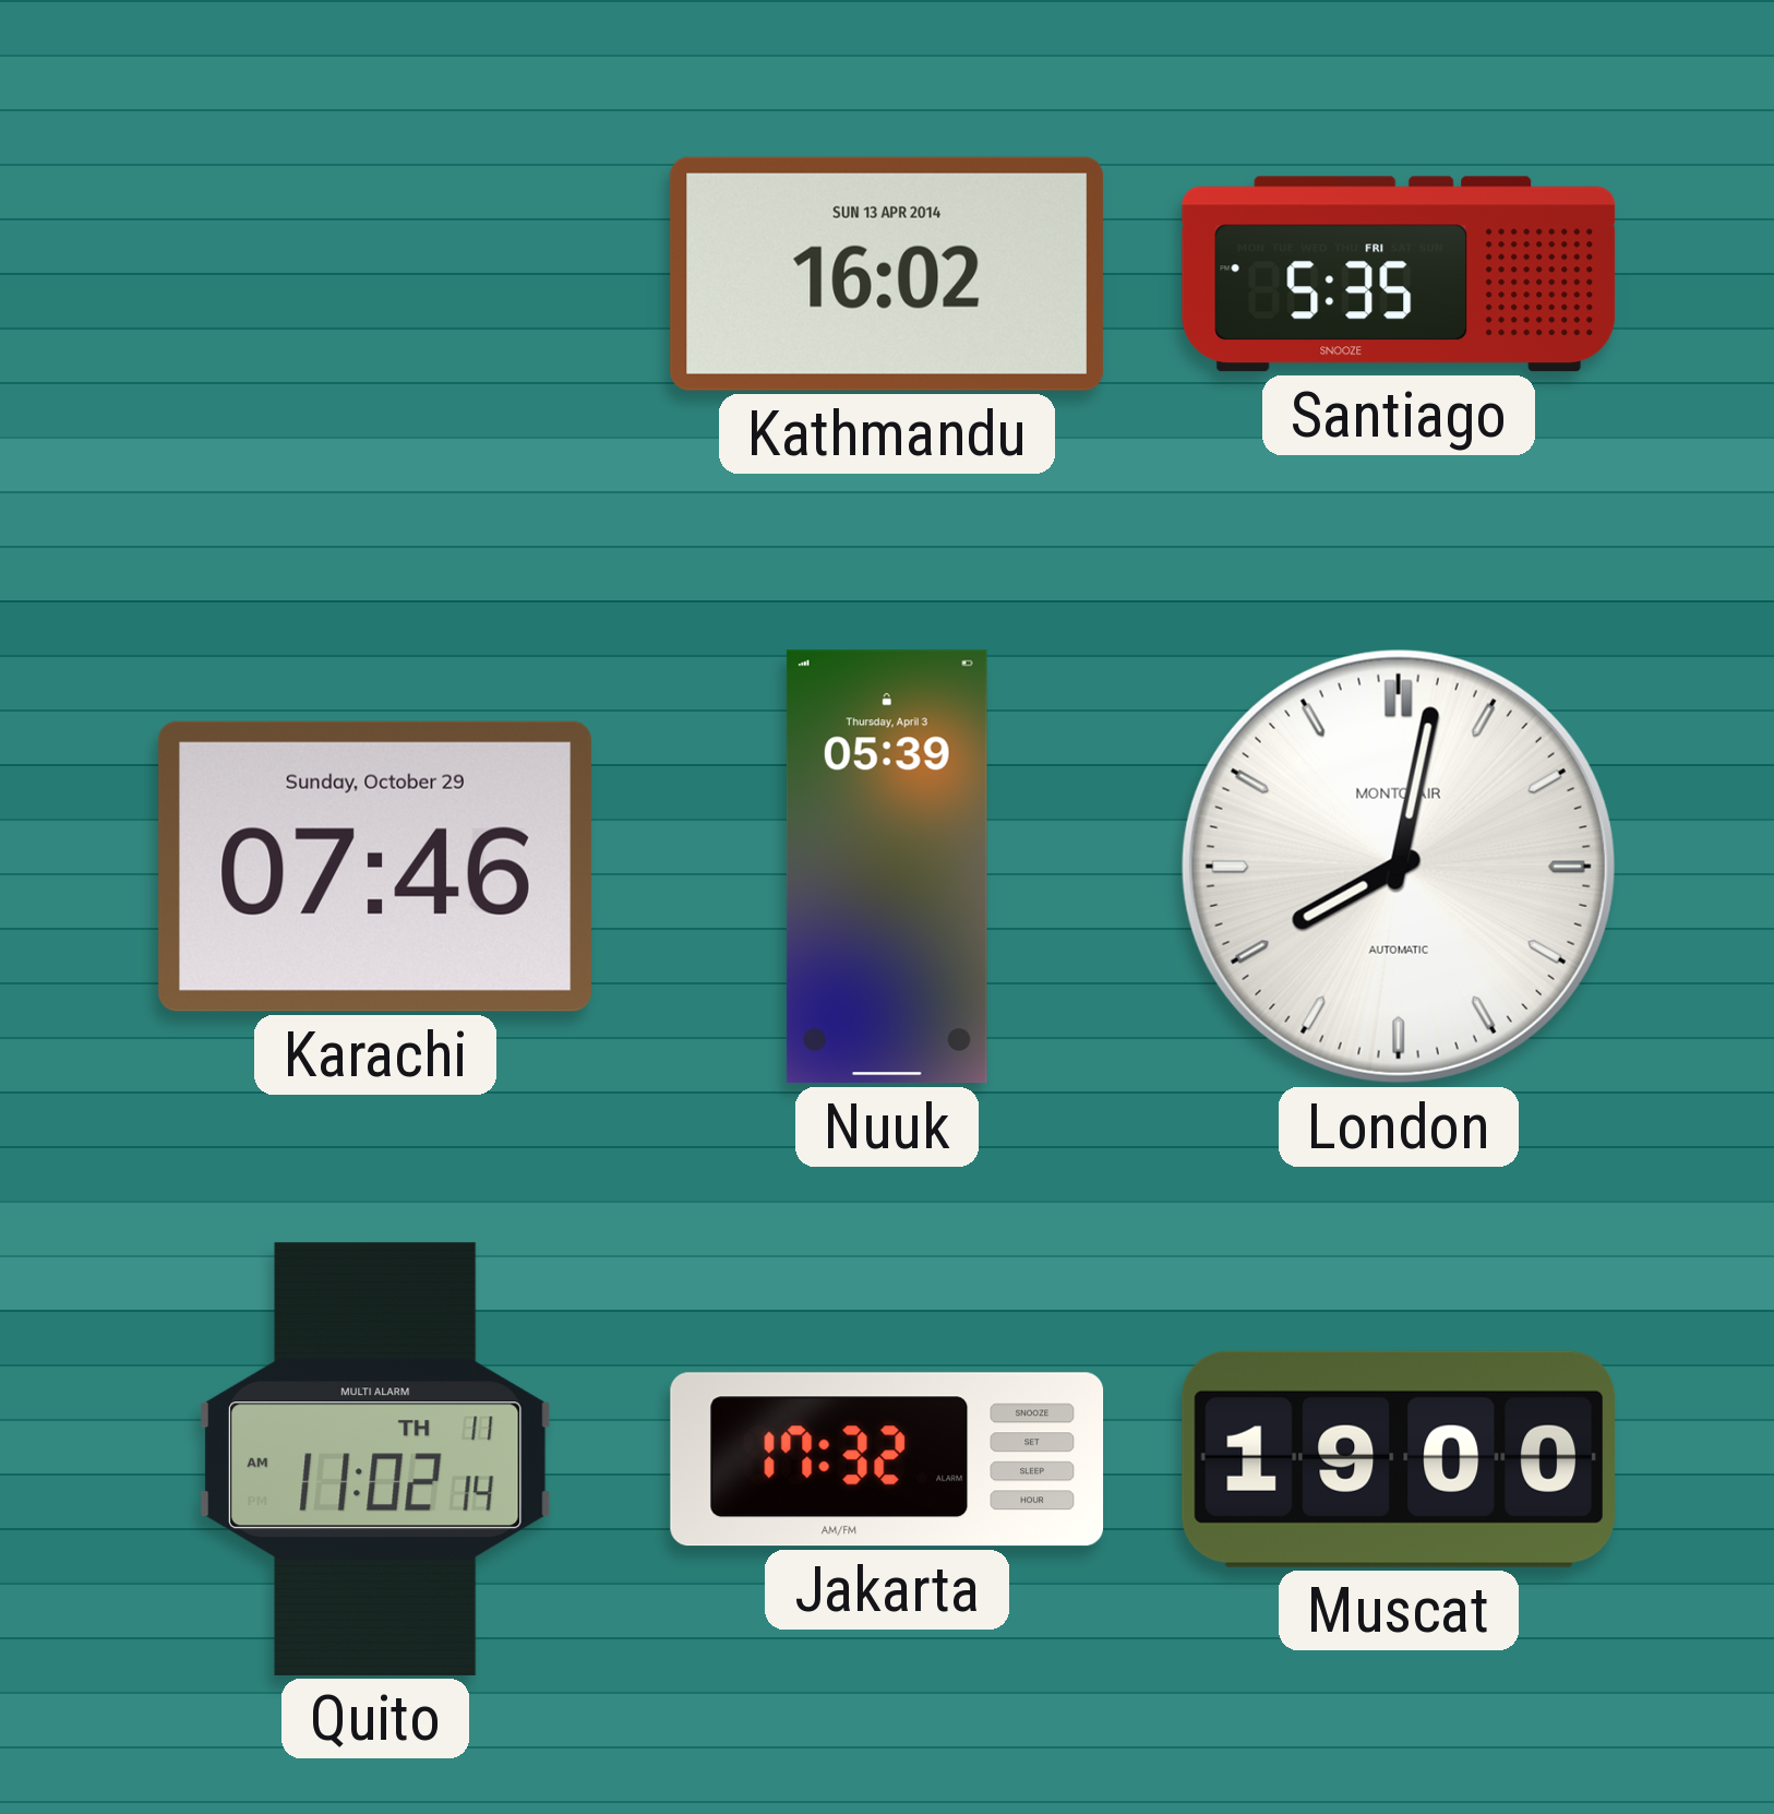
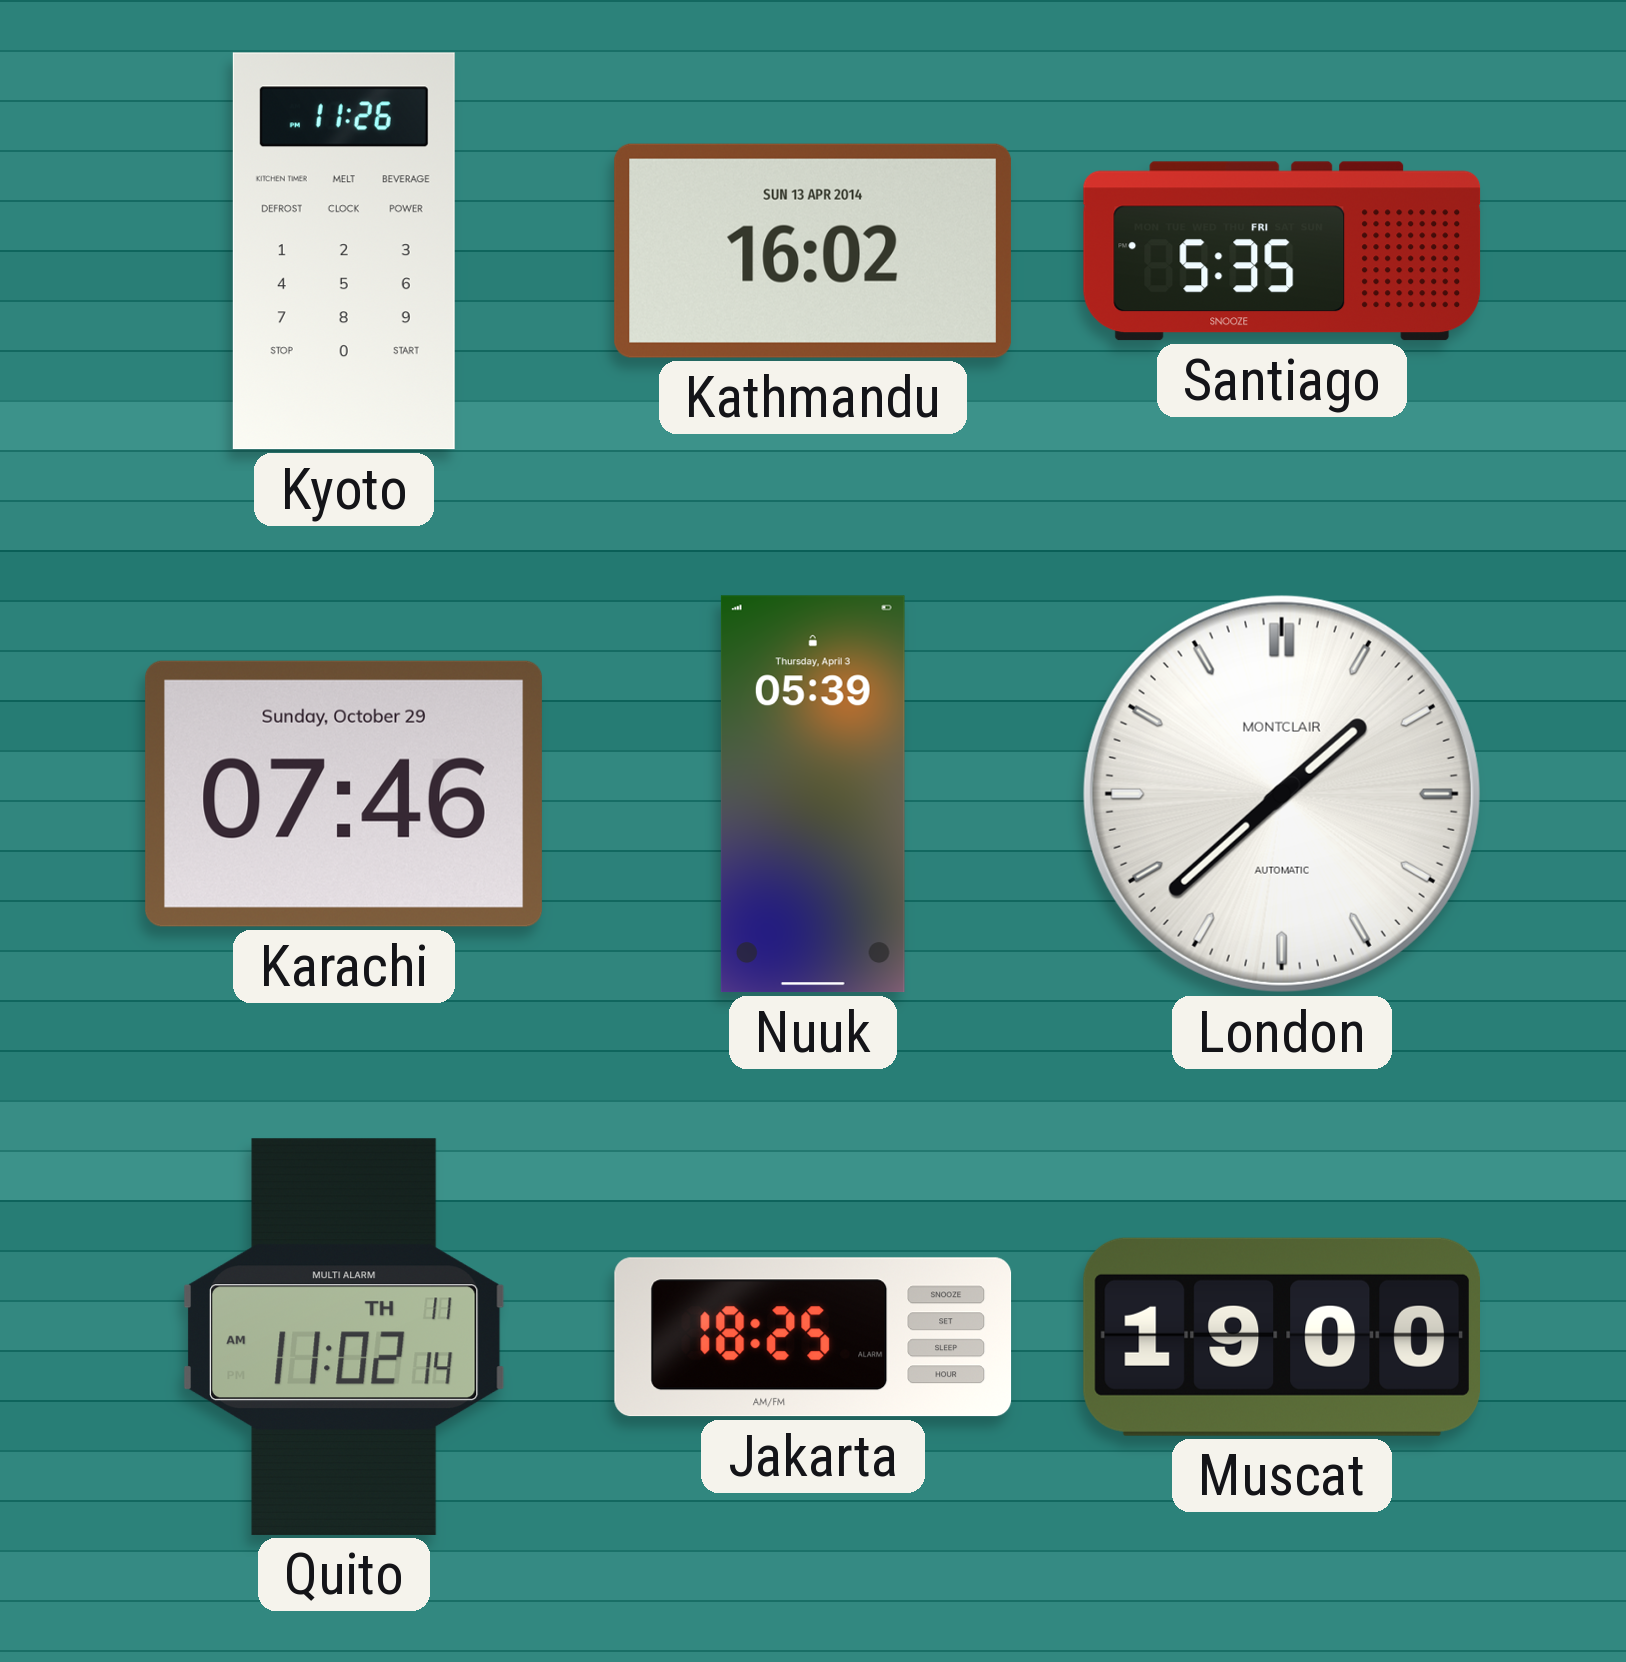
Kyoto: none -> 11:26 (344, 251)
London: 8:02 -> 1:38 (1282, 794)
Jakarta: 17:32 -> 18:25 (813, 1337)
